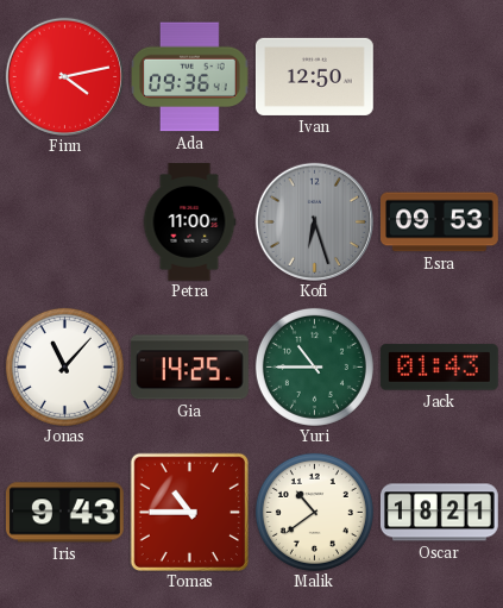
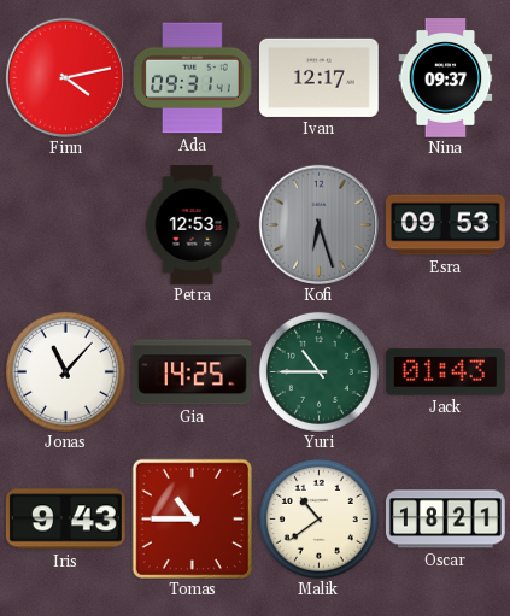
Ada: 09:36 -> 09:31 (193, 78)
Ivan: 12:50 -> 12:17 (318, 77)
Nina: none -> 09:37 (446, 78)
Petra: 11:00 -> 12:53 (192, 225)
